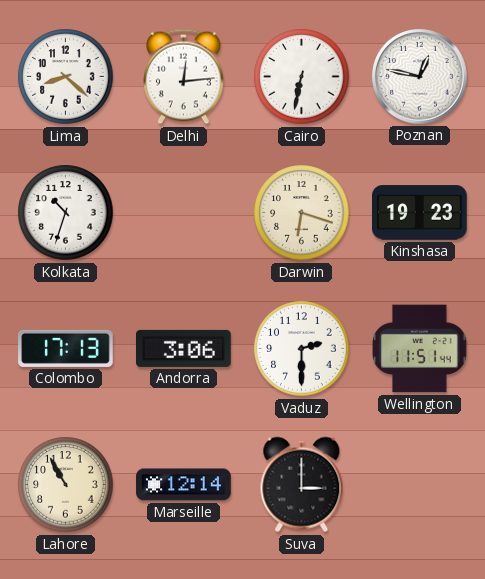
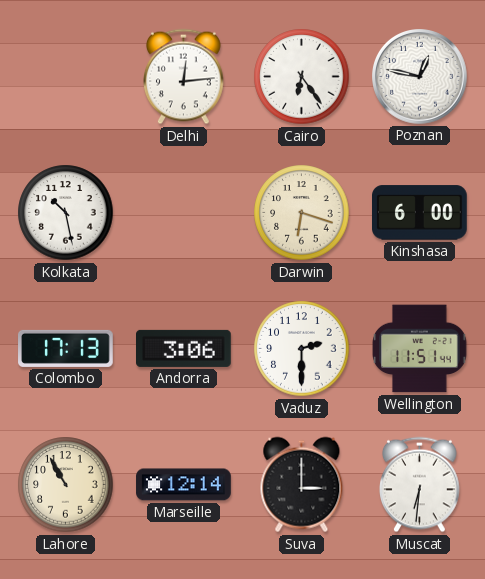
Lima: 8:22 -> none (66, 77)
Cairo: 6:32 -> 6:24 (302, 77)
Kolkata: 10:33 -> 10:28 (66, 213)
Kinshasa: 19:23 -> 6:00 (420, 213)
Muscat: none -> 6:31 (420, 485)
